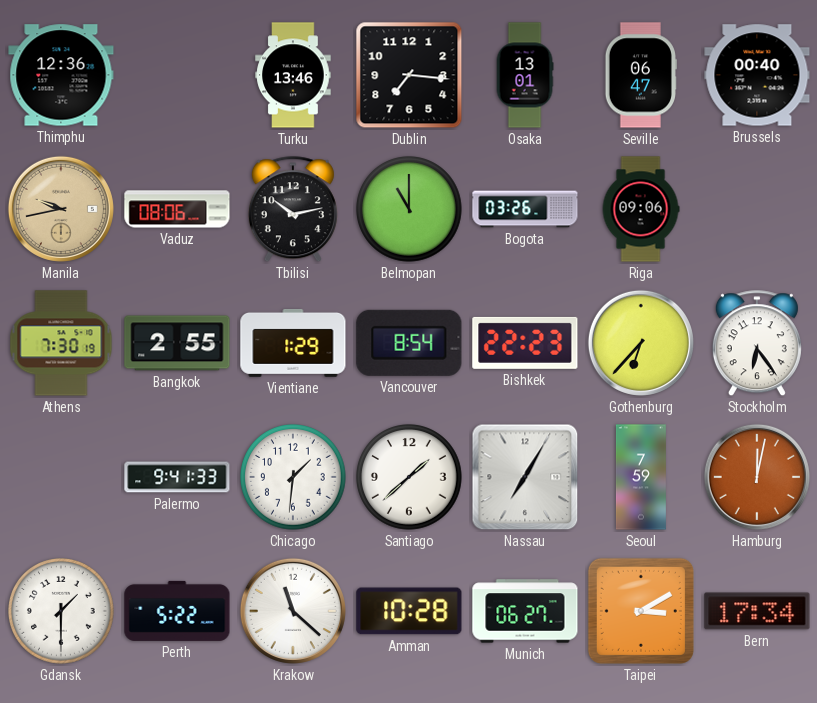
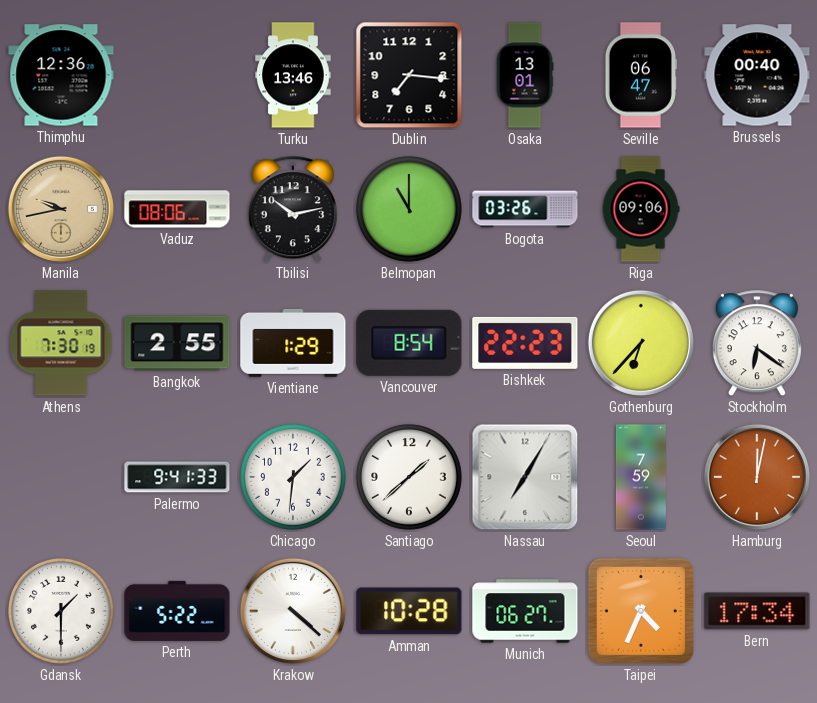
Stockholm: 6:24 -> 6:21 (757, 344)
Krakow: 11:22 -> 4:22 (293, 611)
Taipei: 3:10 -> 4:34 (641, 611)
